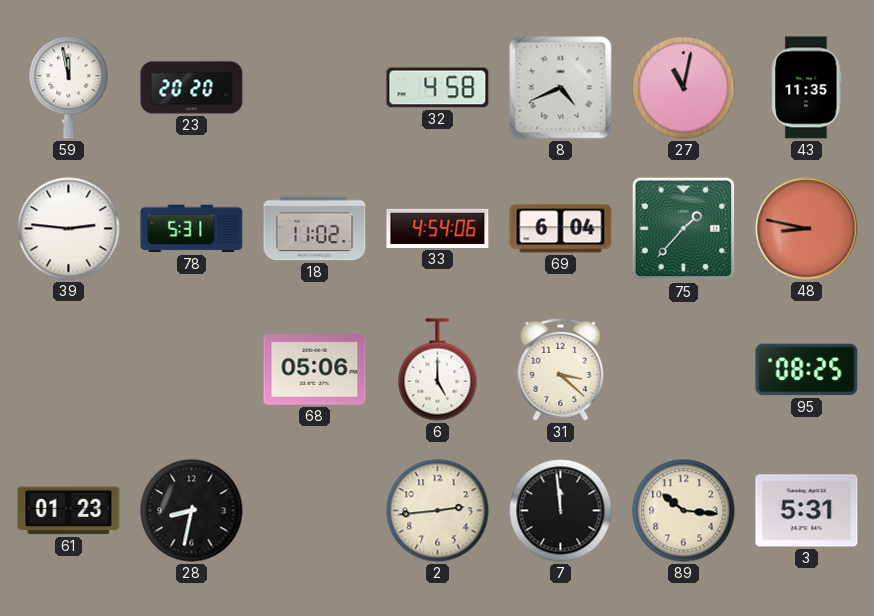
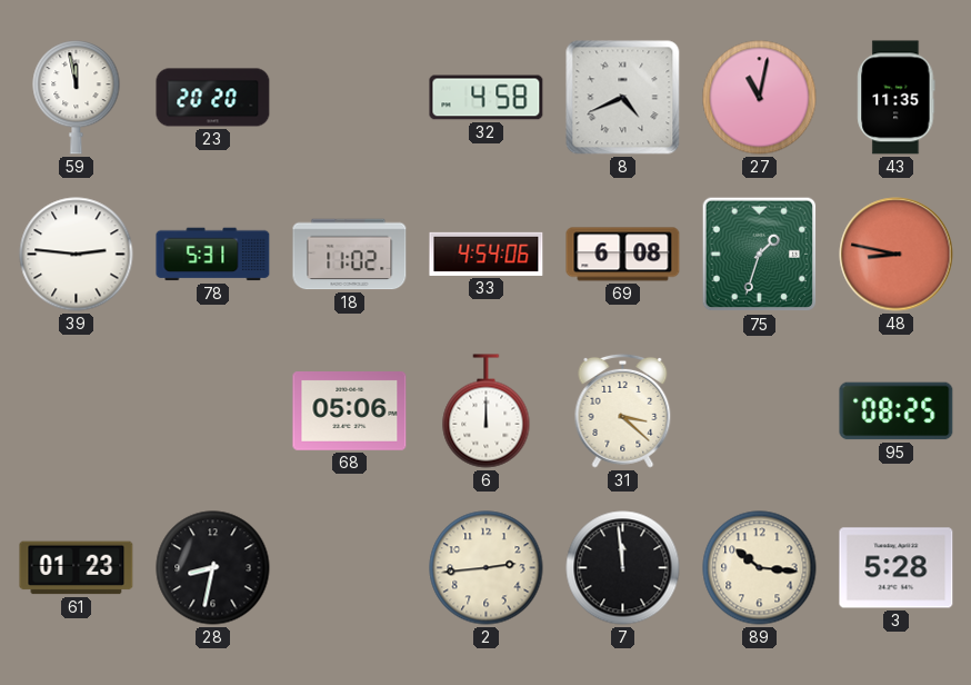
69: 6:04 -> 6:08 (623, 255)
75: 1:37 -> 1:33 (760, 255)
6: 5:00 -> 12:00 (487, 411)
3: 5:31 -> 5:28 (897, 568)
